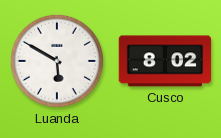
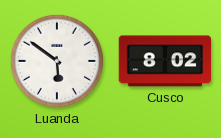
Luanda: 5:50 -> 5:51 (57, 61)
